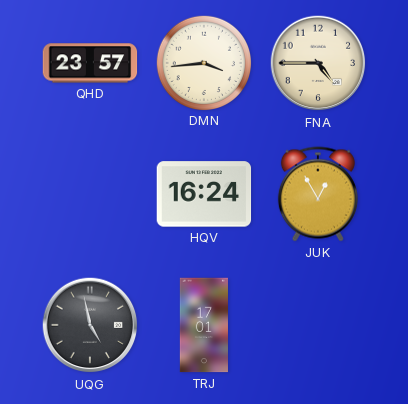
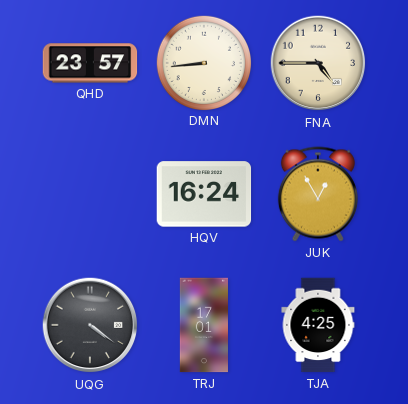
DMN: 3:44 -> 8:44 (203, 62)
UQG: 4:58 -> 4:21 (90, 325)
TJA: none -> 4:25 (318, 325)
